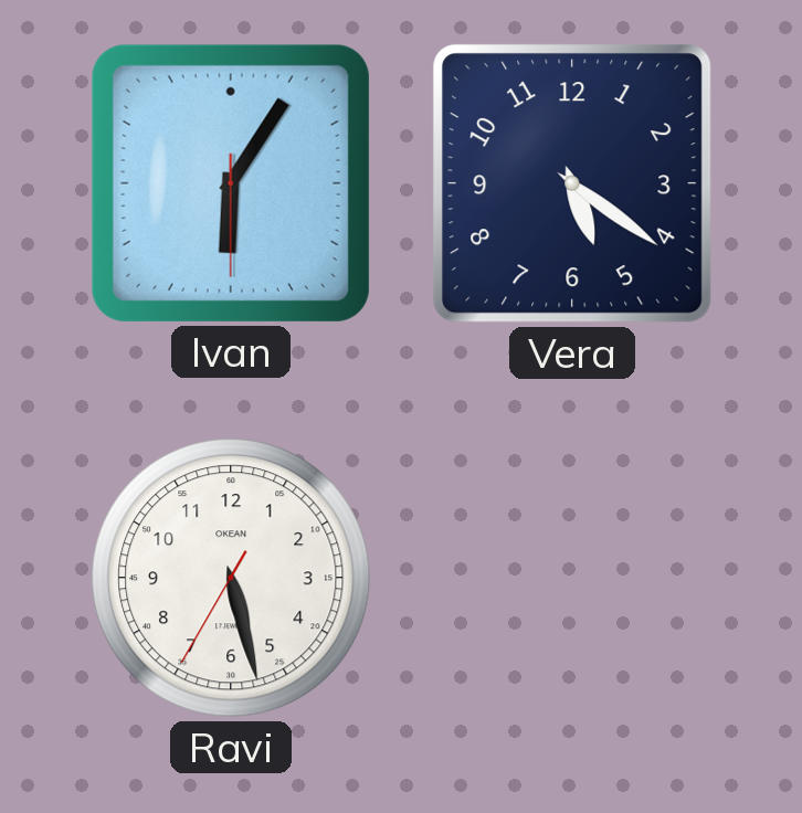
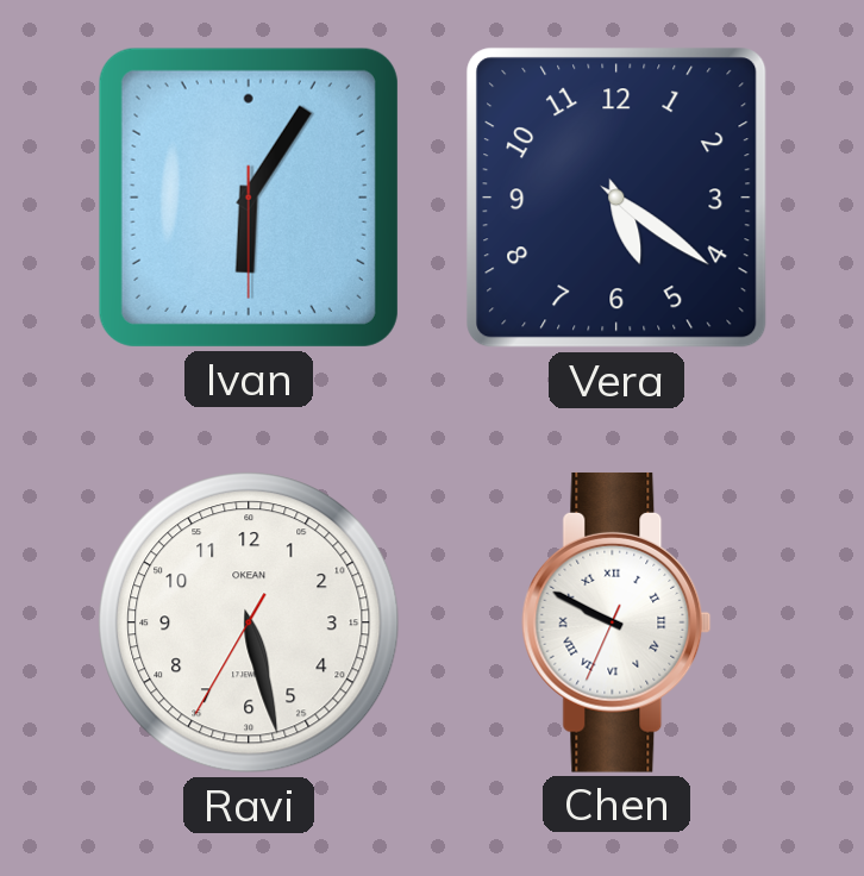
Chen: none -> 9:49 (616, 622)
